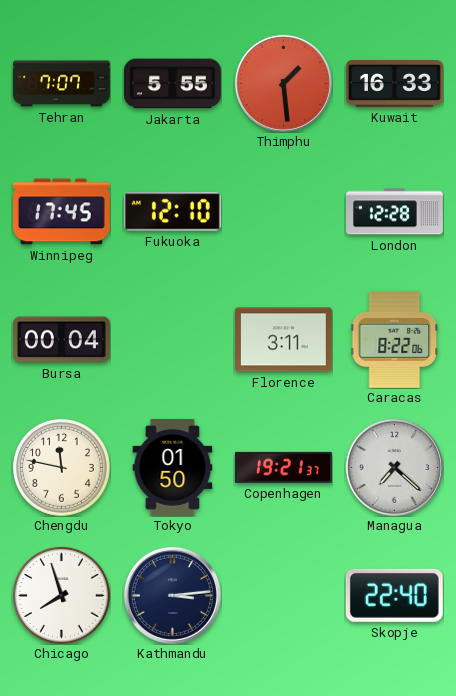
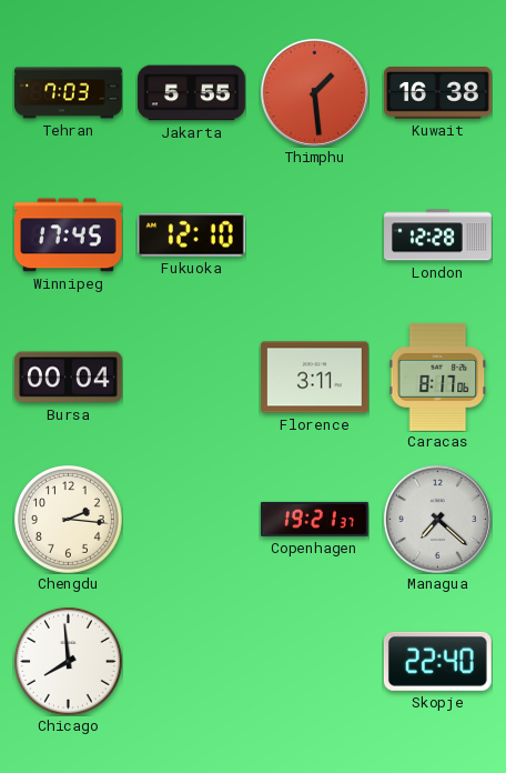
Tehran: 7:07 -> 7:03 (69, 93)
Kuwait: 16:33 -> 16:38 (438, 93)
Caracas: 8:22 -> 8:17 (438, 377)
Chengdu: 11:47 -> 2:16 (68, 519)
Tokyo: 01:50 -> none (173, 467)
Chicago: 7:57 -> 7:59 (68, 661)
Kathmandu: 3:14 -> none (172, 595)
